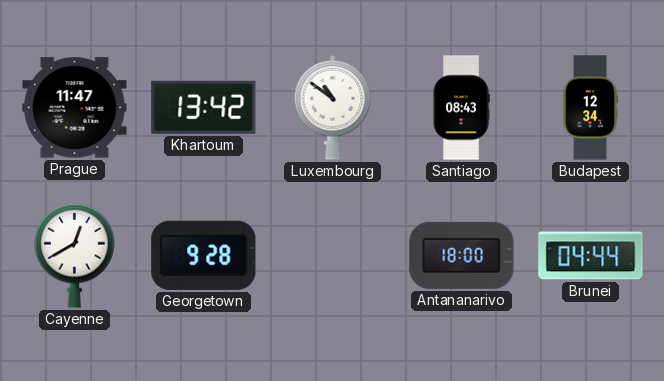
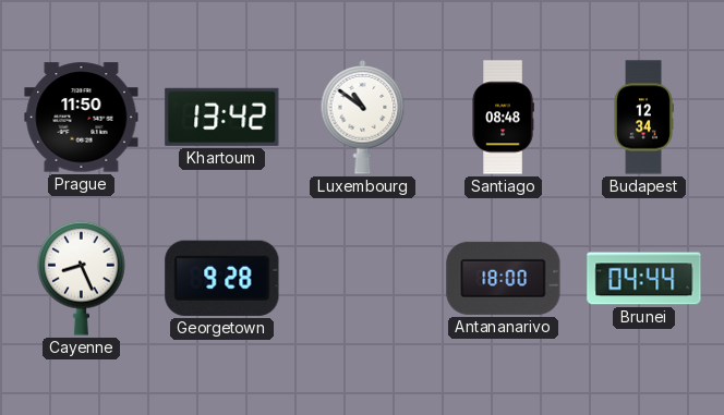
Prague: 11:47 -> 11:50 (82, 118)
Santiago: 08:43 -> 08:48 (503, 118)
Cayenne: 12:40 -> 8:26 (81, 278)
